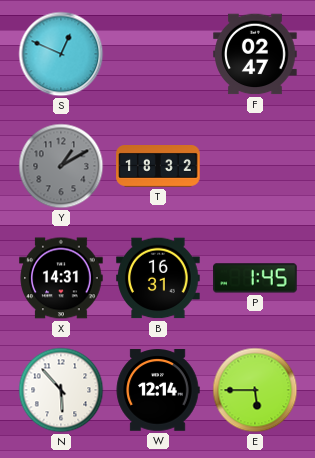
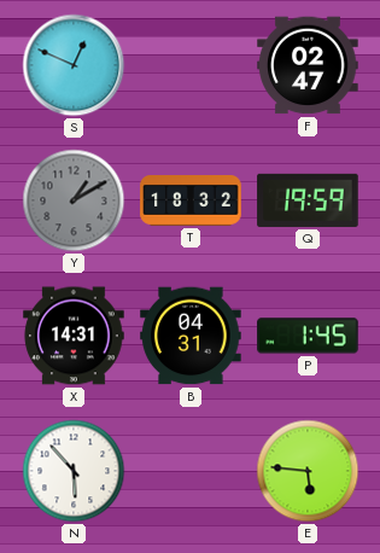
Q: none -> 19:59 (308, 200)
B: 16:31 -> 04:31 (191, 336)
W: 12:14 -> none (158, 390)
E: 5:45 -> 5:46 (308, 471)
